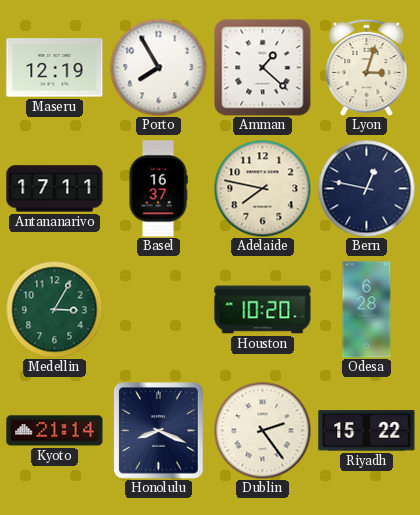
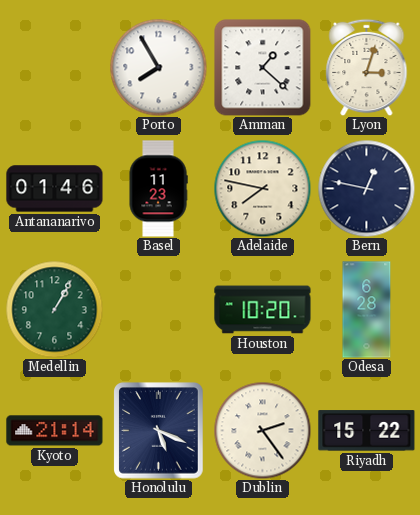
Maseru: 12:19 -> none (55, 68)
Antananarivo: 17:11 -> 01:46 (55, 189)
Basel: 16:37 -> 11:23 (158, 189)
Medellin: 3:05 -> 1:05 (54, 309)
Honolulu: 8:19 -> 5:19 (159, 431)
